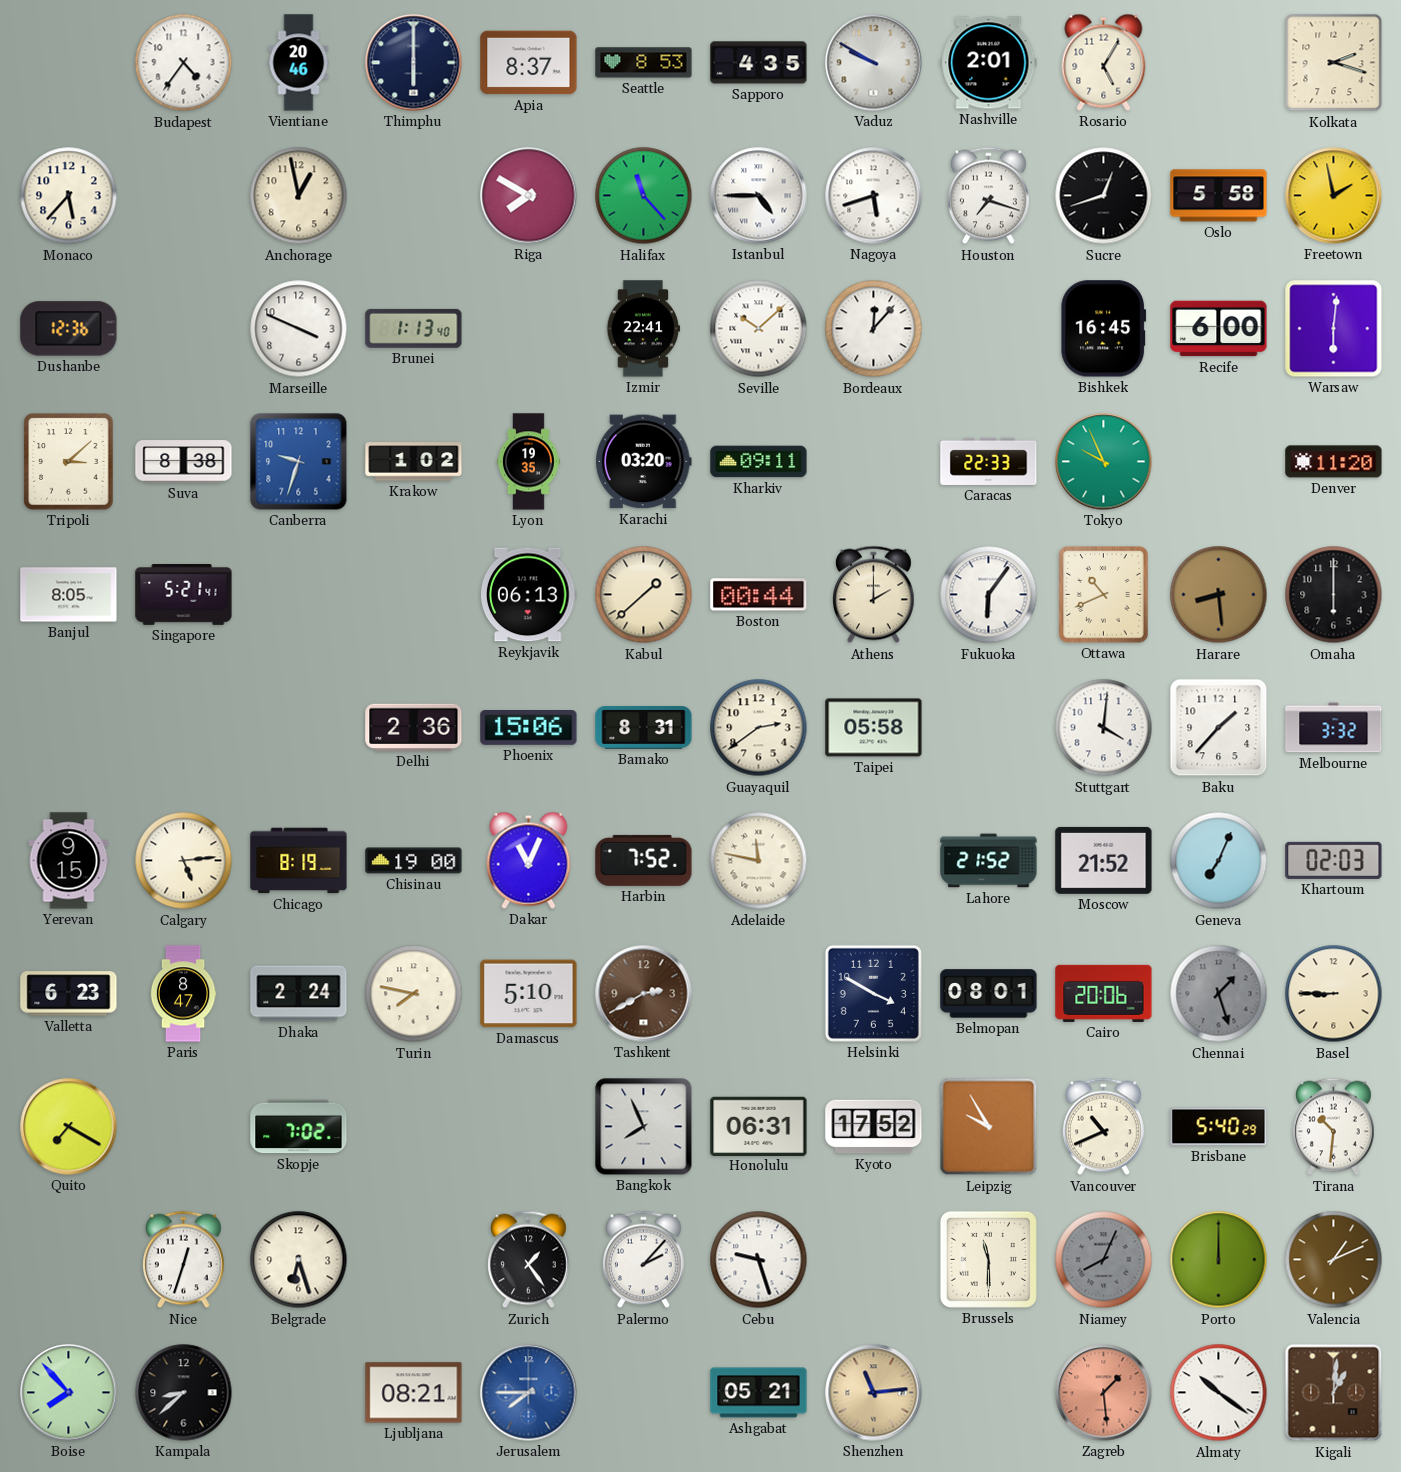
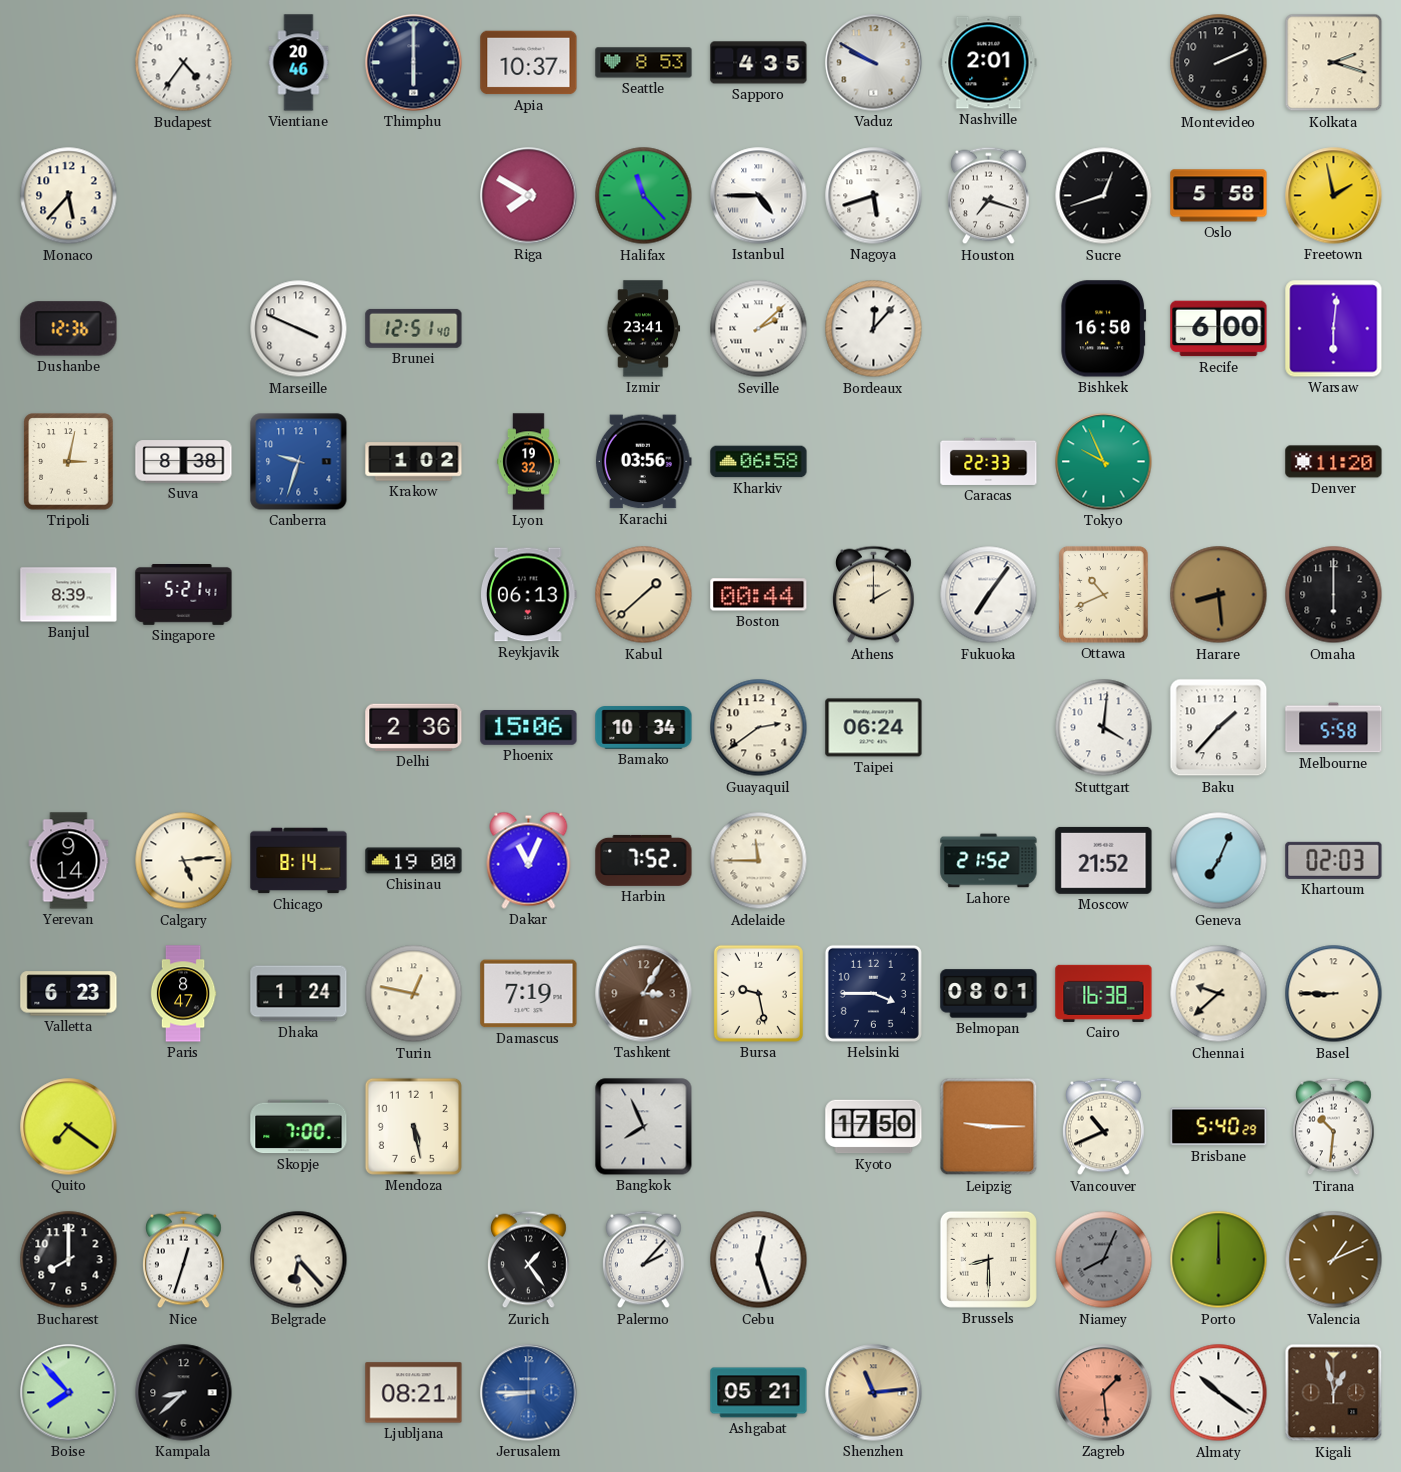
Apia: 8:37 -> 10:37 (529, 63)
Rosario: 5:05 -> none (1104, 62)
Montevideo: none -> 2:11 (1219, 63)
Anchorage: 12:58 -> none (299, 196)
Brunei: 1:13 -> 12:51 (414, 328)
Izmir: 22:41 -> 23:41 (643, 329)
Seville: 10:08 -> 2:08 (759, 329)
Bishkek: 16:45 -> 16:50 (1104, 329)
Tripoli: 3:08 -> 3:02 (69, 462)
Lyon: 19:35 -> 19:32 (529, 462)
Karachi: 03:20 -> 03:56 (643, 462)
Kharkiv: 09:11 -> 06:58 (759, 462)
Banjul: 8:05 -> 8:39 (69, 595)
Fukuoka: 6:06 -> 7:06 (989, 595)
Bamako: 8:31 -> 10:34 (644, 728)
Taipei: 05:58 -> 06:24 (874, 728)
Melbourne: 3:32 -> 5:58 (1334, 728)
Yerevan: 9:15 -> 9:14 (69, 861)
Chicago: 8:19 -> 8:14 (299, 861)
Adelaide: 11:47 -> 11:45 (759, 861)
Dhaka: 2:24 -> 1:24 (299, 994)
Turin: 7:47 -> 12:47 (414, 994)
Damascus: 5:10 -> 7:19 (529, 994)
Tashkent: 2:40 -> 3:05 (644, 994)
Bursa: none -> 9:28 (758, 993)
Helsinki: 3:50 -> 3:45 (873, 993)
Cairo: 20:06 -> 16:38 (1104, 993)
Chennai: 1:27 -> 9:38 (1219, 994)
Chennai dial: grey -> cream (1219, 994)
Quito: 7:20 -> 7:21 (69, 1127)
Skopje: 7:02 -> 7:00 (299, 1127)
Mendoza: none -> 5:28 (413, 1126)
Honolulu: 06:31 -> none (759, 1126)
Kyoto: 17:52 -> 17:50 (874, 1127)
Leipzig: 9:55 -> 9:15 (989, 1127)
Bucharest: none -> 8:00 (69, 1260)
Belgrade: 6:27 -> 6:23 (299, 1260)
Cebu: 9:27 -> 12:27 (759, 1260)
Brussels: 11:30 -> 8:30 (988, 1259)
Jerusalem: 7:45 -> 8:45 (529, 1393)
Kigali: 1:01 -> 12:58 (1334, 1393)
